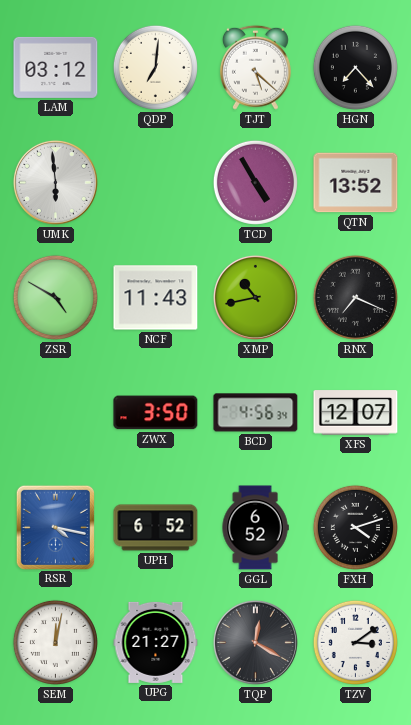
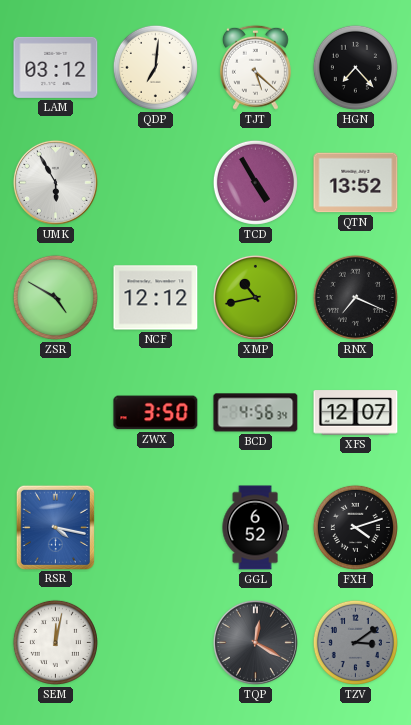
UMK: 5:59 -> 5:55 (55, 182)
NCF: 11:43 -> 12:12 (156, 298)
UPH: 6:52 -> none (156, 528)
UPG: 21:27 -> none (156, 642)
TZV dial: white -> grey (355, 642)
